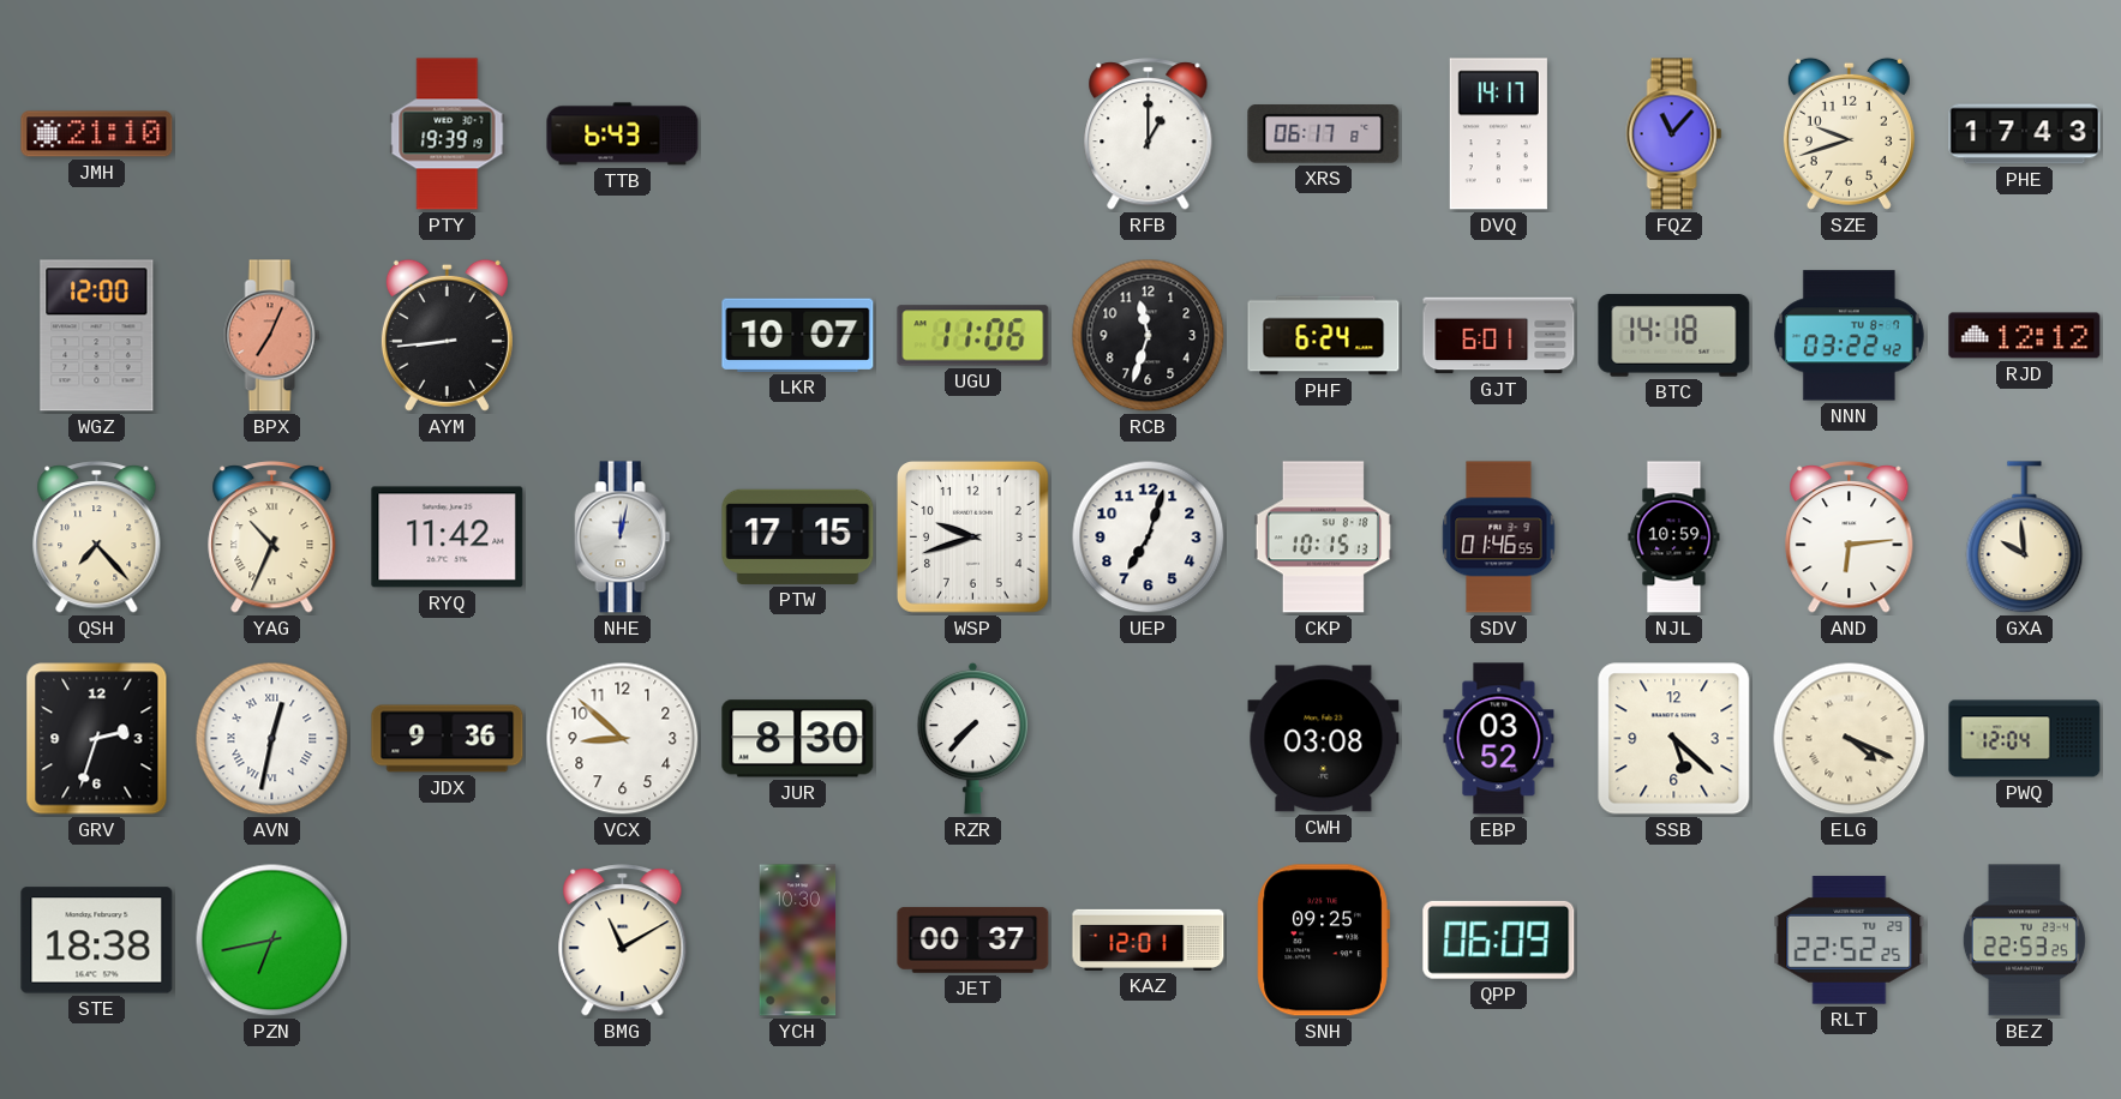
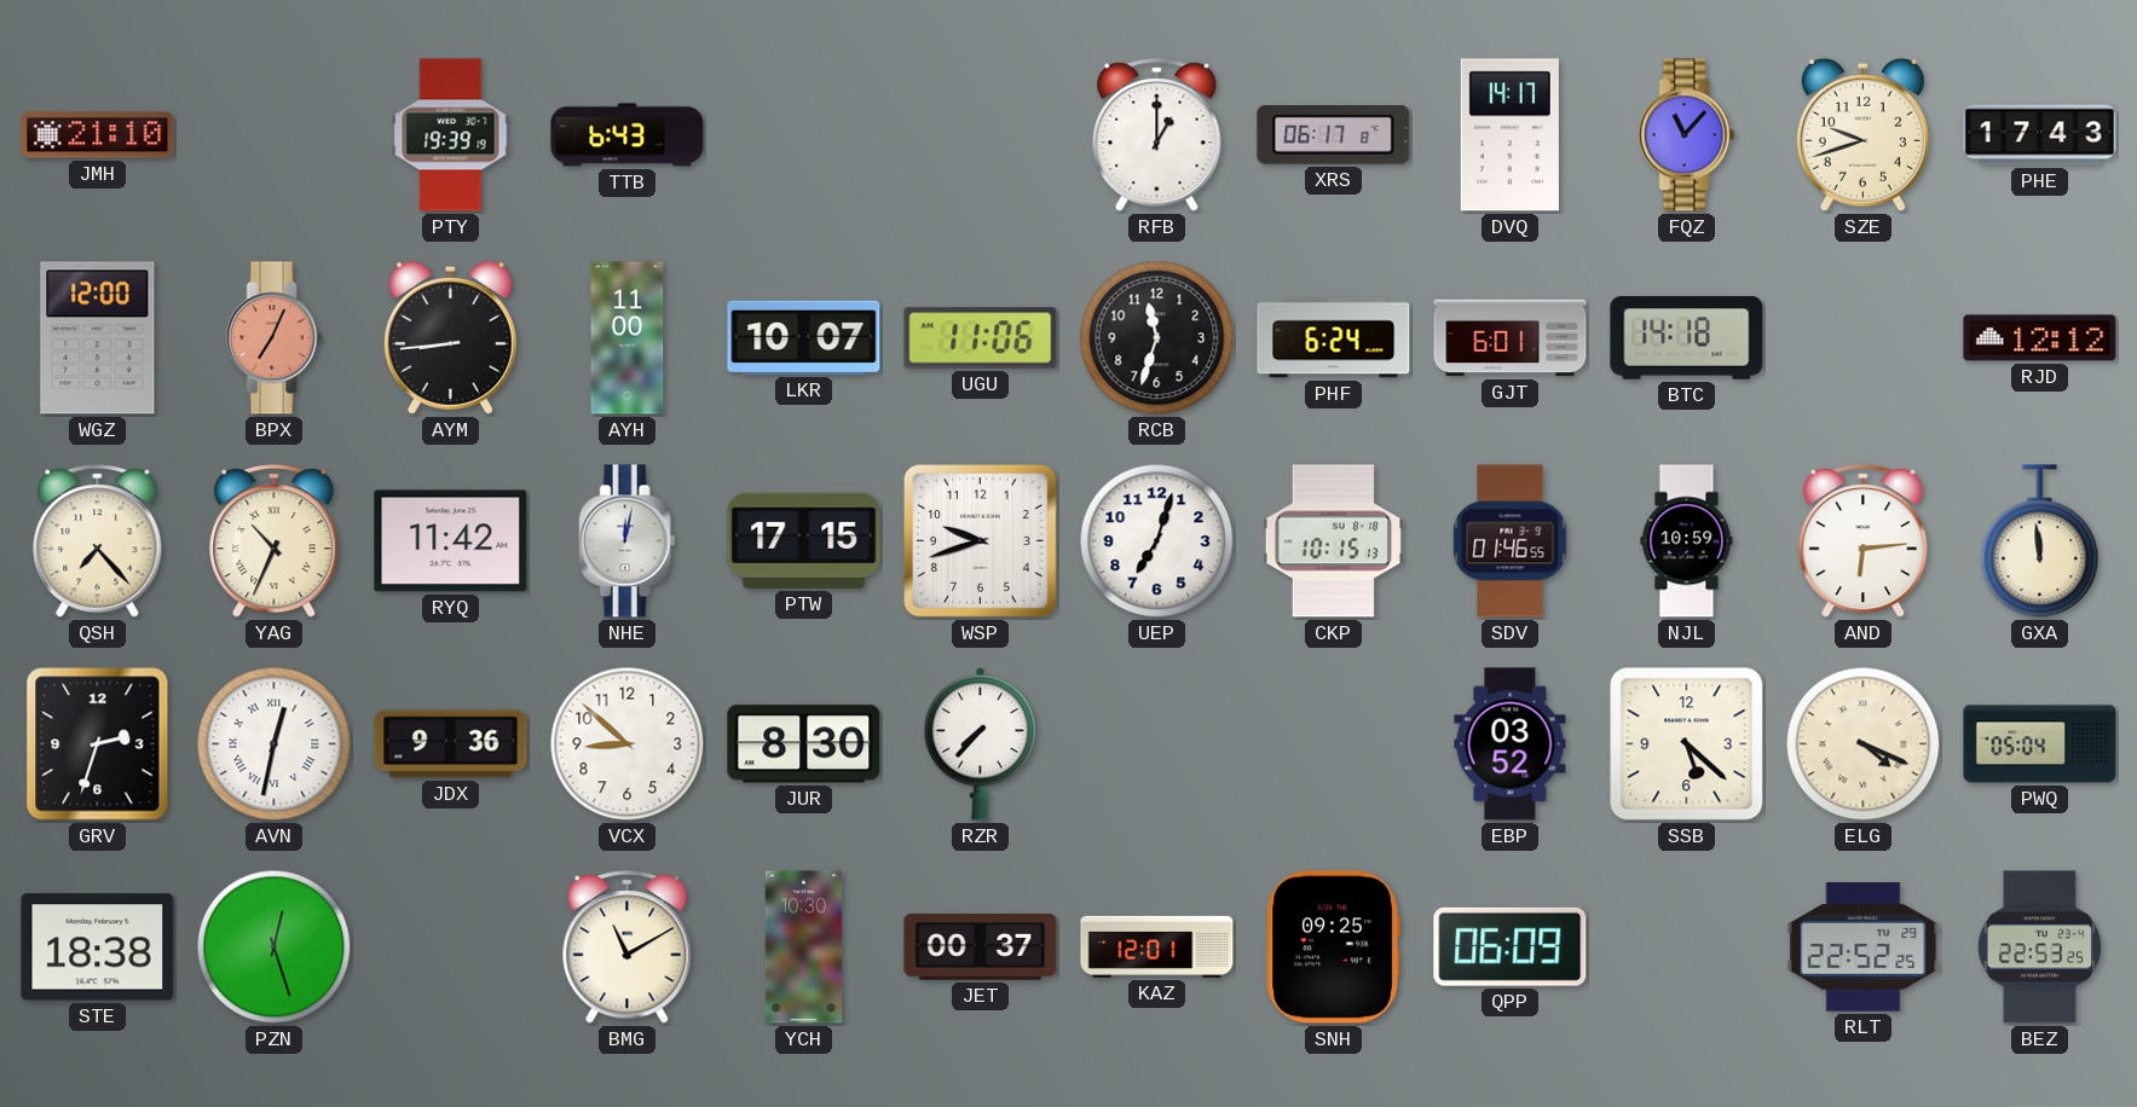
AYH: none -> 11:00 (628, 338)
NNN: 03:22 -> none (1849, 336)
GXA: 9:59 -> 11:59 (2040, 541)
CWH: 03:08 -> none (1324, 739)
PWQ: 12:04 -> 05:04 (2040, 744)
PZN: 6:43 -> 12:27 (275, 947)
